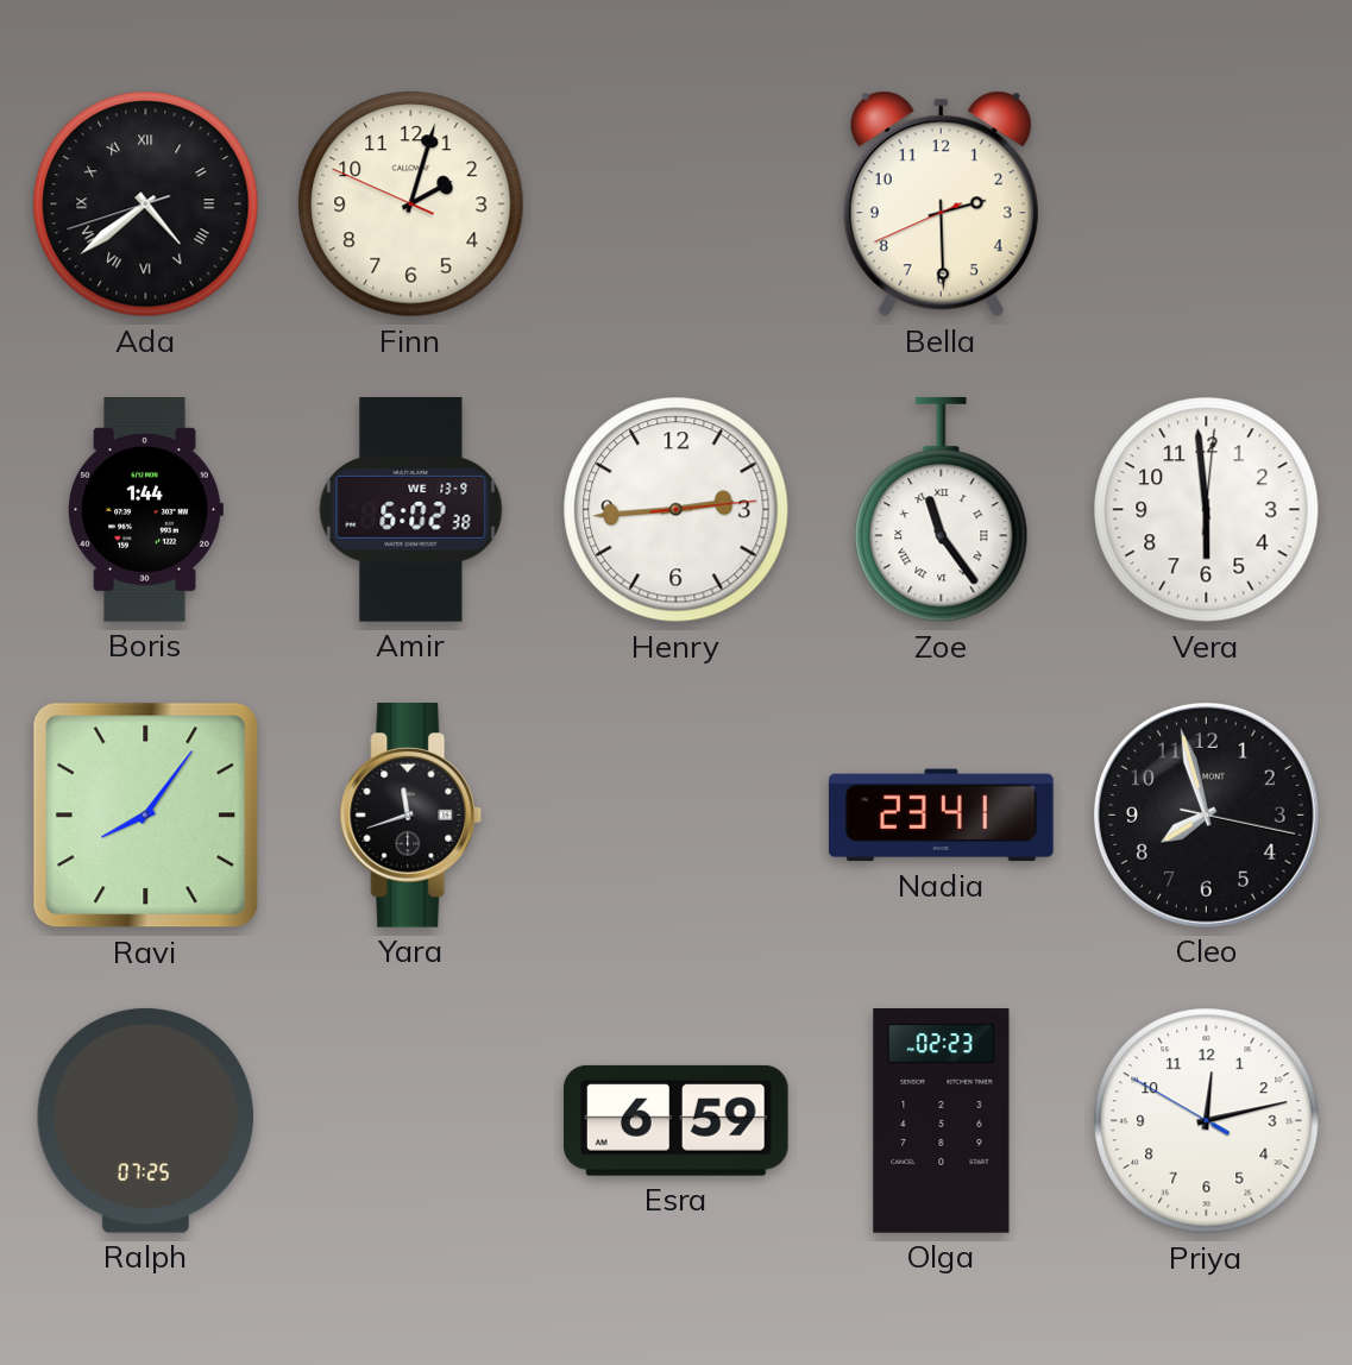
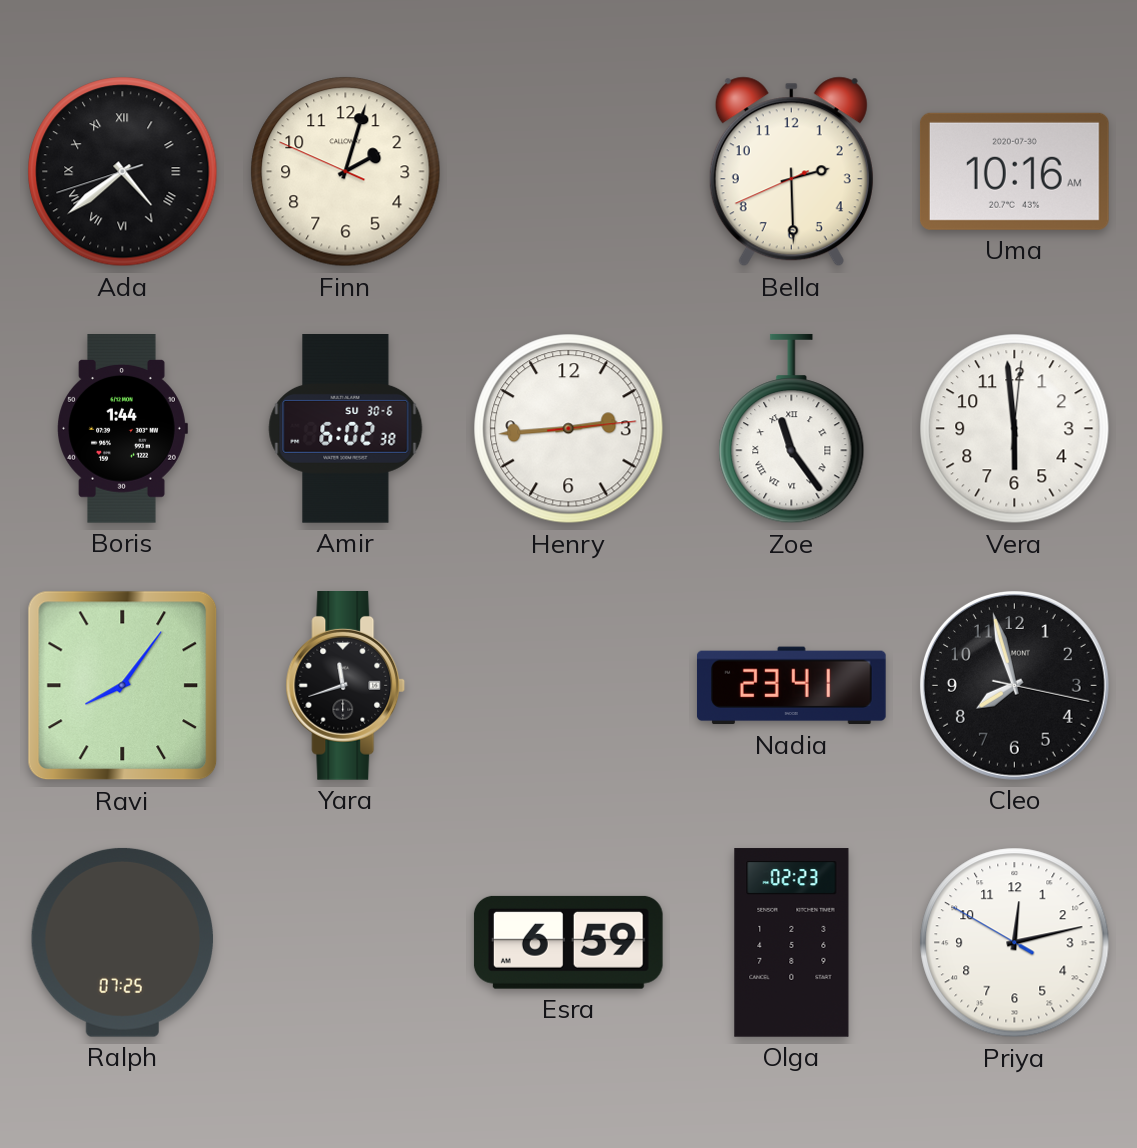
Uma: none -> 10:16 (1014, 171)
Amir date: WE 13-9 -> SU 30-6 (346, 429)
